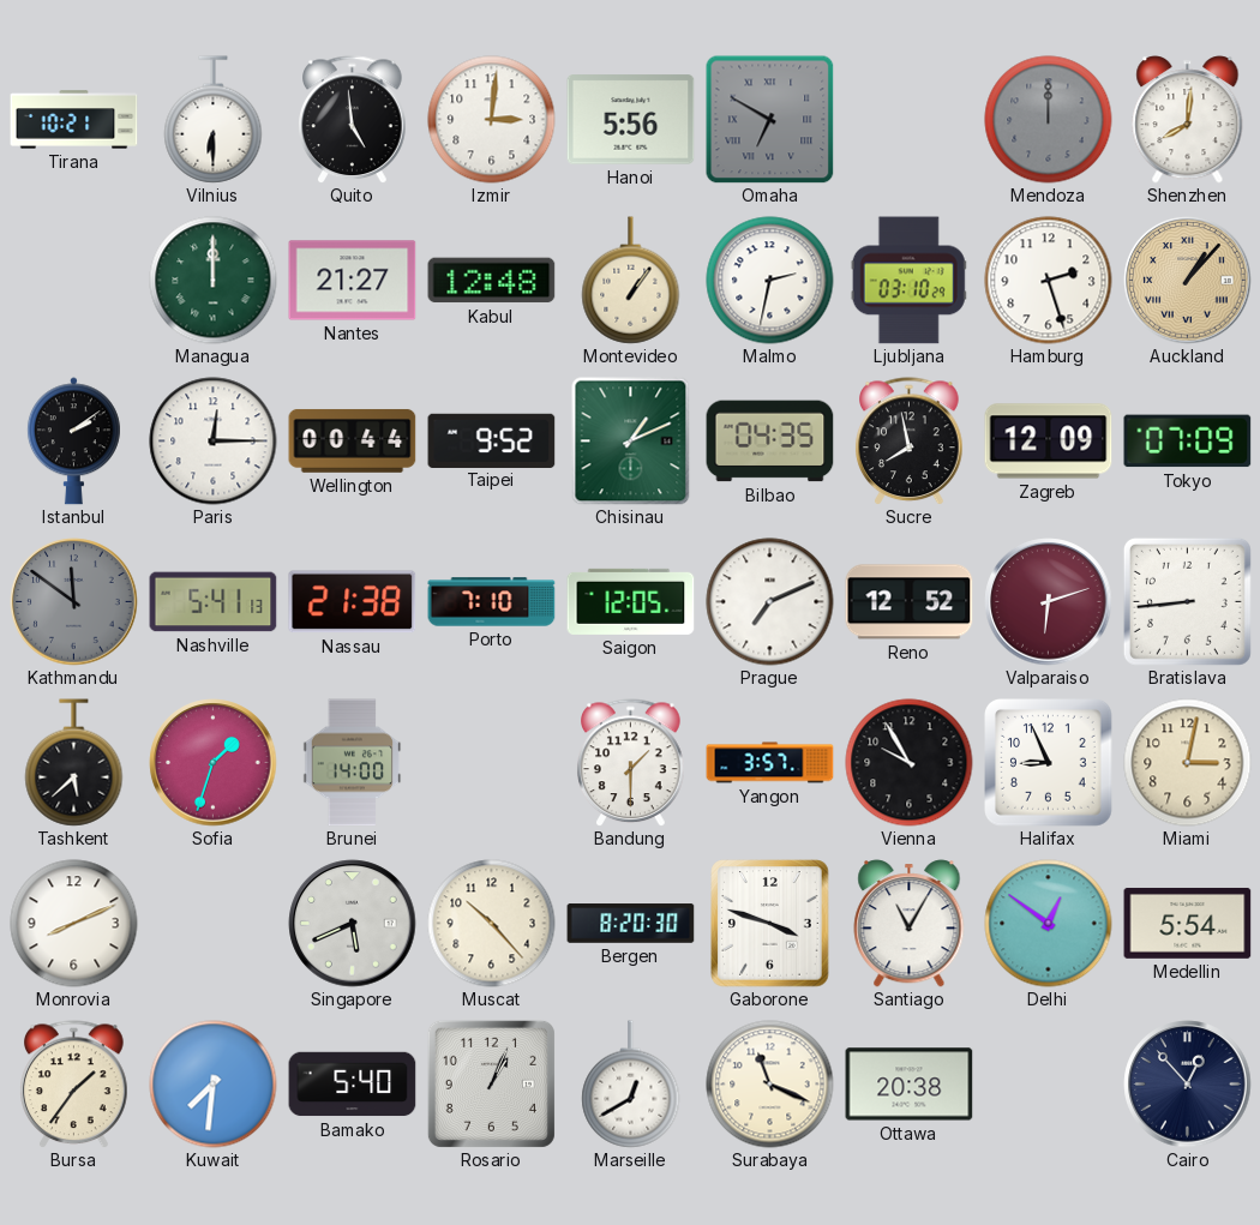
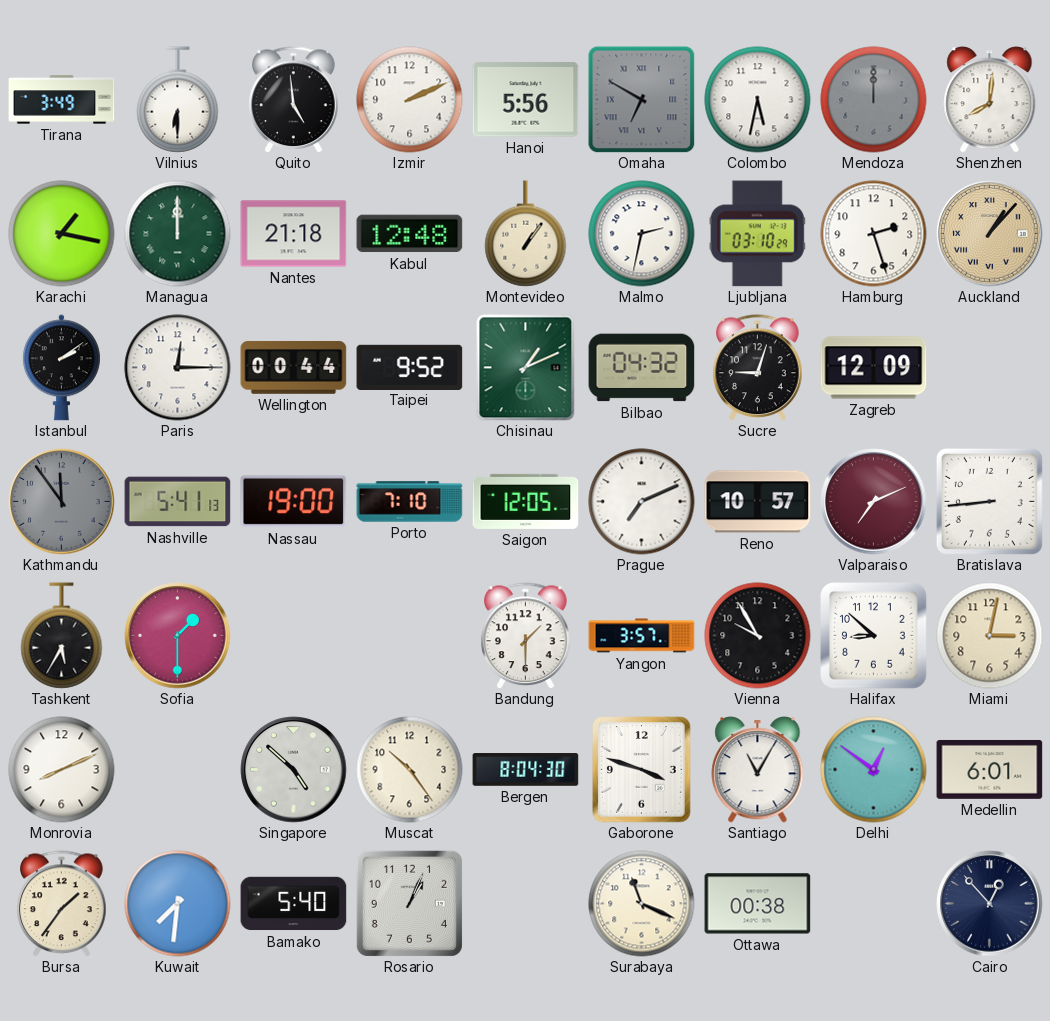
Tirana: 10:21 -> 3:49 (62, 100)
Izmir: 3:01 -> 2:11 (410, 100)
Colombo: none -> 5:32 (758, 100)
Karachi: none -> 1:17 (62, 234)
Nantes: 21:27 -> 21:18 (294, 234)
Bilbao: 04:35 -> 04:32 (642, 368)
Sucre: 7:58 -> 9:03 (758, 368)
Tokyo: 07:09 -> none (1188, 442)
Kathmandu: 11:51 -> 11:54 (62, 502)
Nassau: 21:38 -> 19:00 (294, 502)
Reno: 12:52 -> 10:57 (758, 502)
Valparaiso: 6:12 -> 7:11 (874, 502)
Tashkent: 5:38 -> 5:35 (62, 636)
Sofia: 1:33 -> 1:30 (178, 636)
Brunei: 14:00 -> none (353, 763)
Halifax: 8:56 -> 8:52 (874, 636)
Singapore: 5:41 -> 4:52 (294, 770)
Muscat: 10:23 -> 10:24 (410, 770)
Bergen: 8:20 -> 8:04 (526, 770)
Medellin: 5:54 -> 6:01 (990, 769)
Marseille: 12:40 -> none (631, 1085)
Ottawa: 20:38 -> 00:38 (758, 904)
